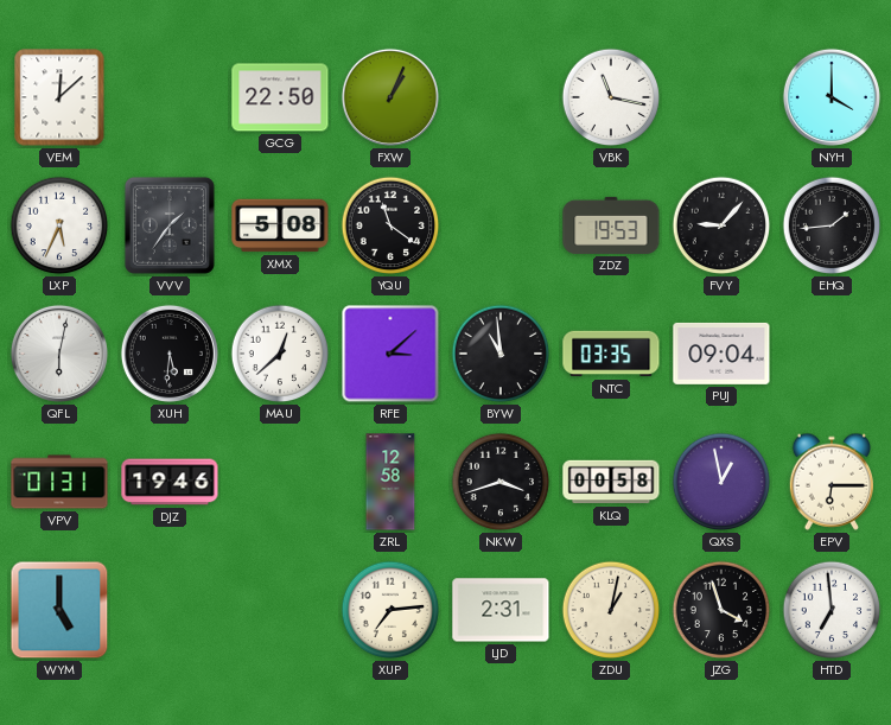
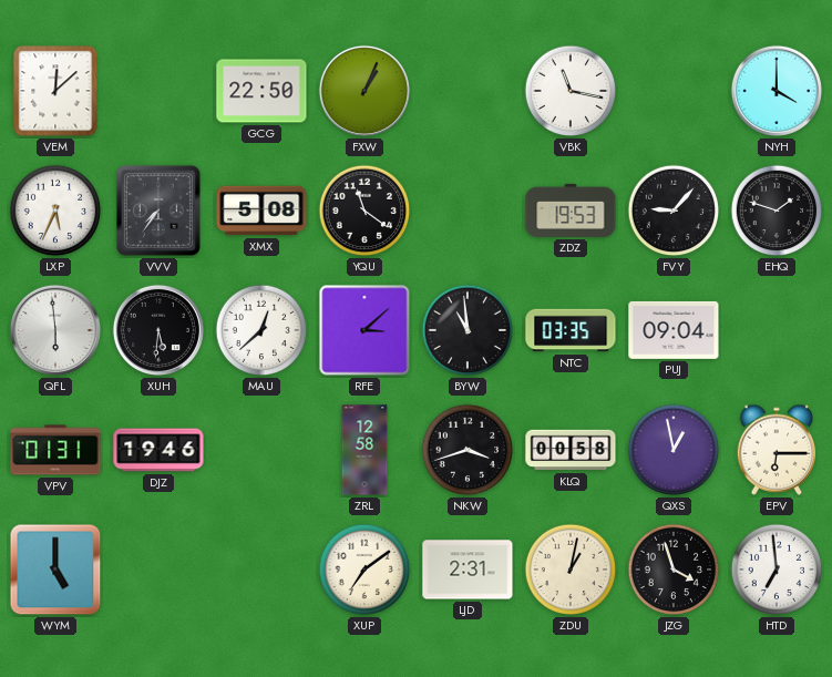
VVV: 1:36 -> 7:36 (158, 211)
EHQ: 1:44 -> 1:48 (777, 211)
QFL: 6:02 -> 5:59 (55, 330)
XUP: 7:14 -> 7:09 (364, 570)
